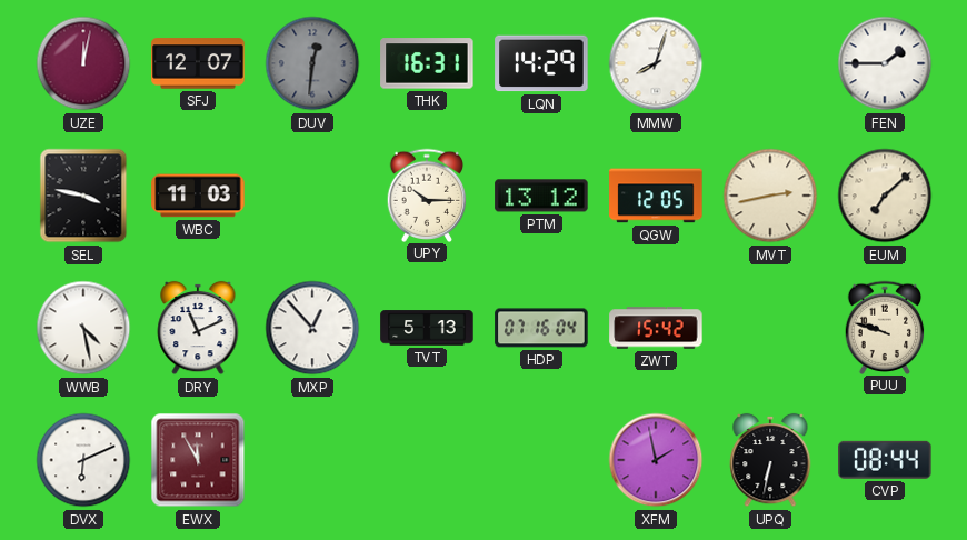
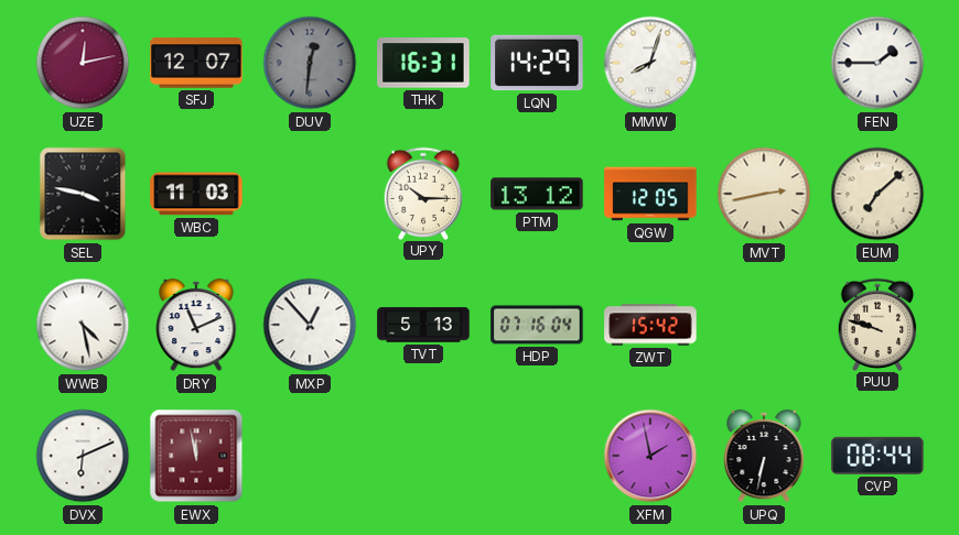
UZE: 12:02 -> 12:13 (83, 63)
EWX: 11:55 -> 11:58 (196, 456)
